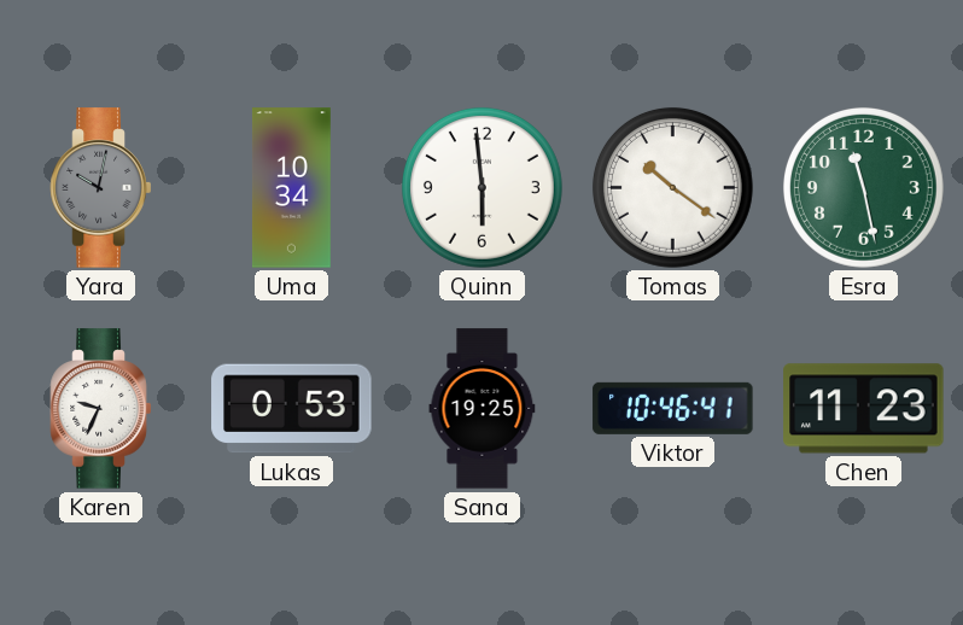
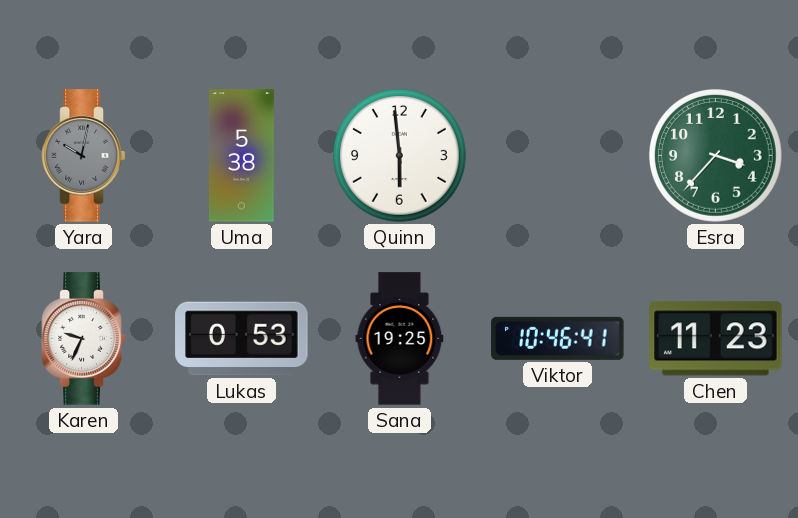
Uma: 10:34 -> 5:38 (241, 156)
Tomas: 10:21 -> none (672, 187)
Esra: 11:28 -> 3:37 (715, 155)
